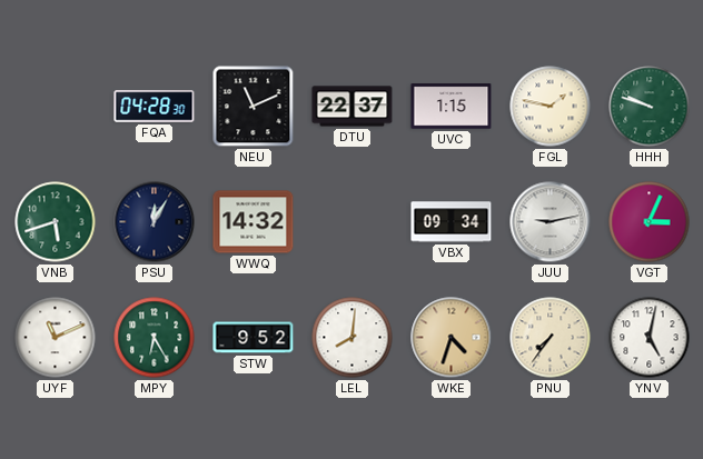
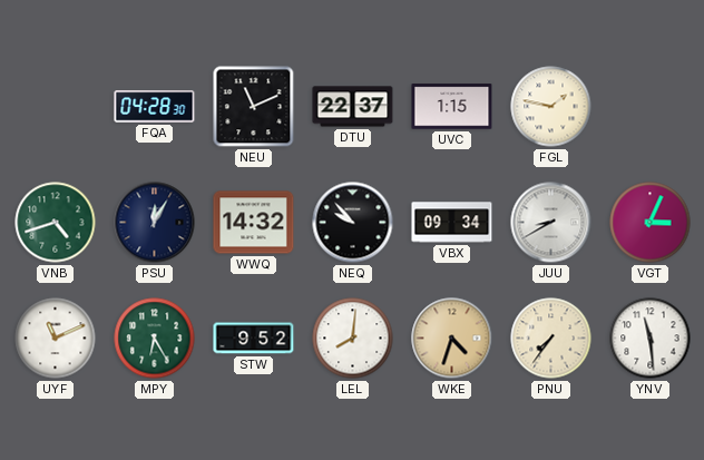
HHH: 9:48 -> none (650, 107)
VNB: 5:42 -> 4:42 (56, 223)
NEQ: none -> 9:53 (353, 223)
JUU: 9:13 -> 8:40 (551, 223)
YNV: 5:02 -> 11:29 (651, 339)
